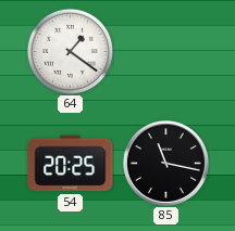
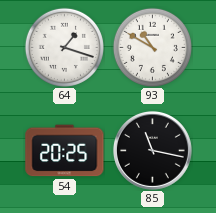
64: 1:21 -> 1:18 (64, 47)
93: none -> 10:50 (152, 47)
